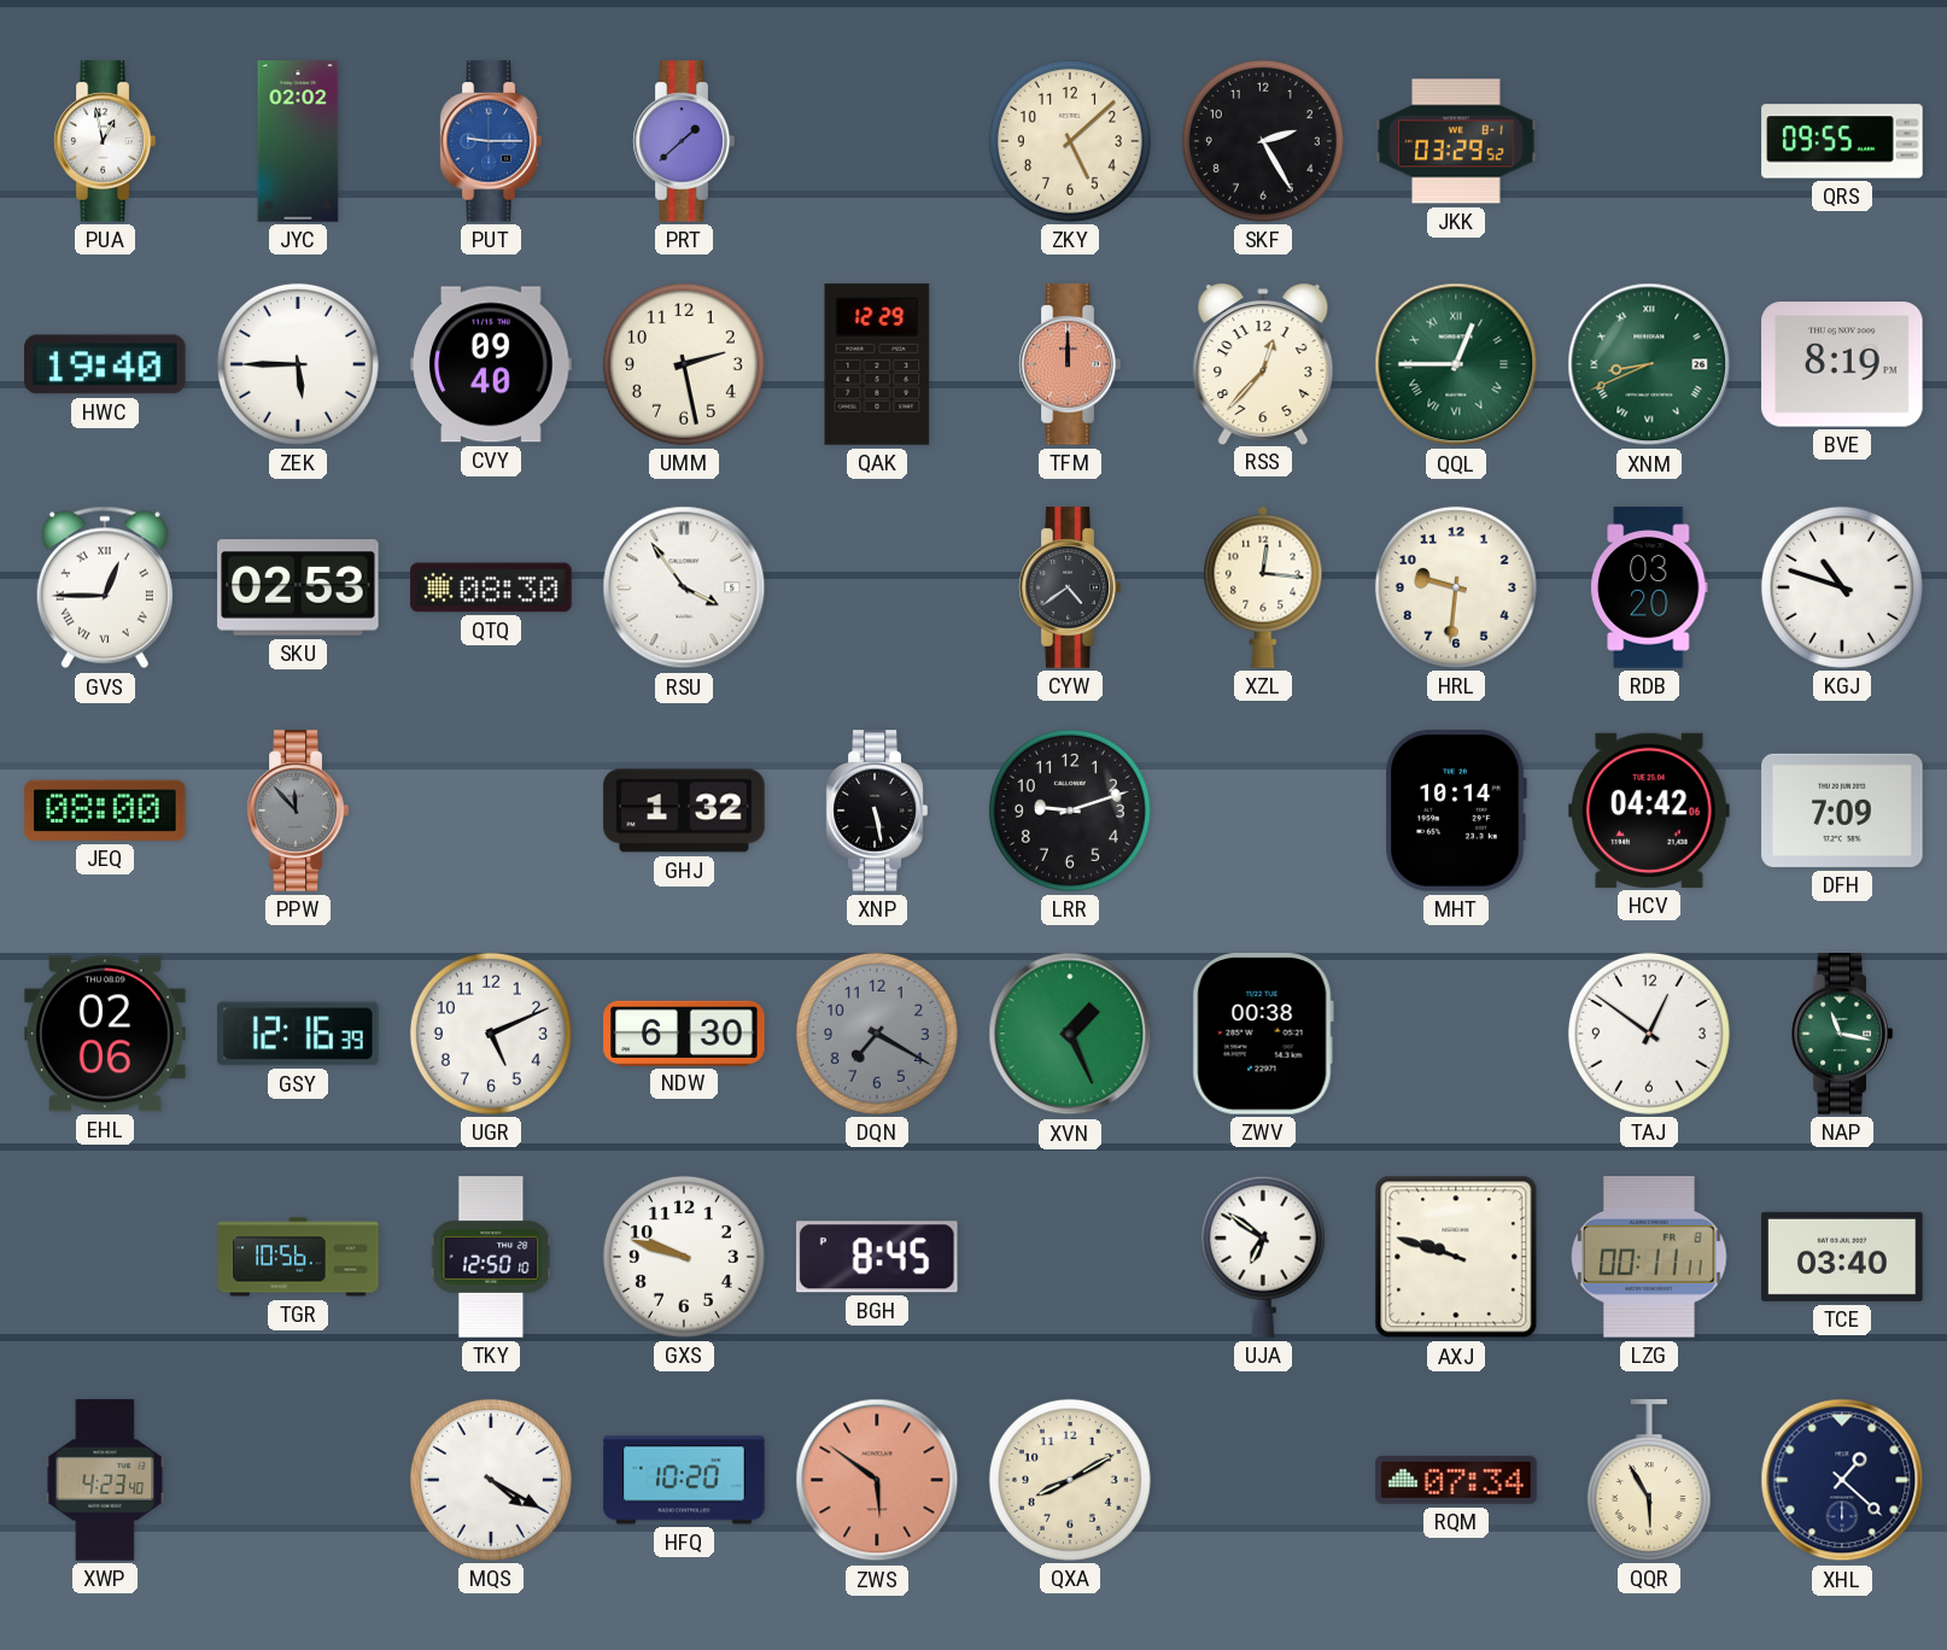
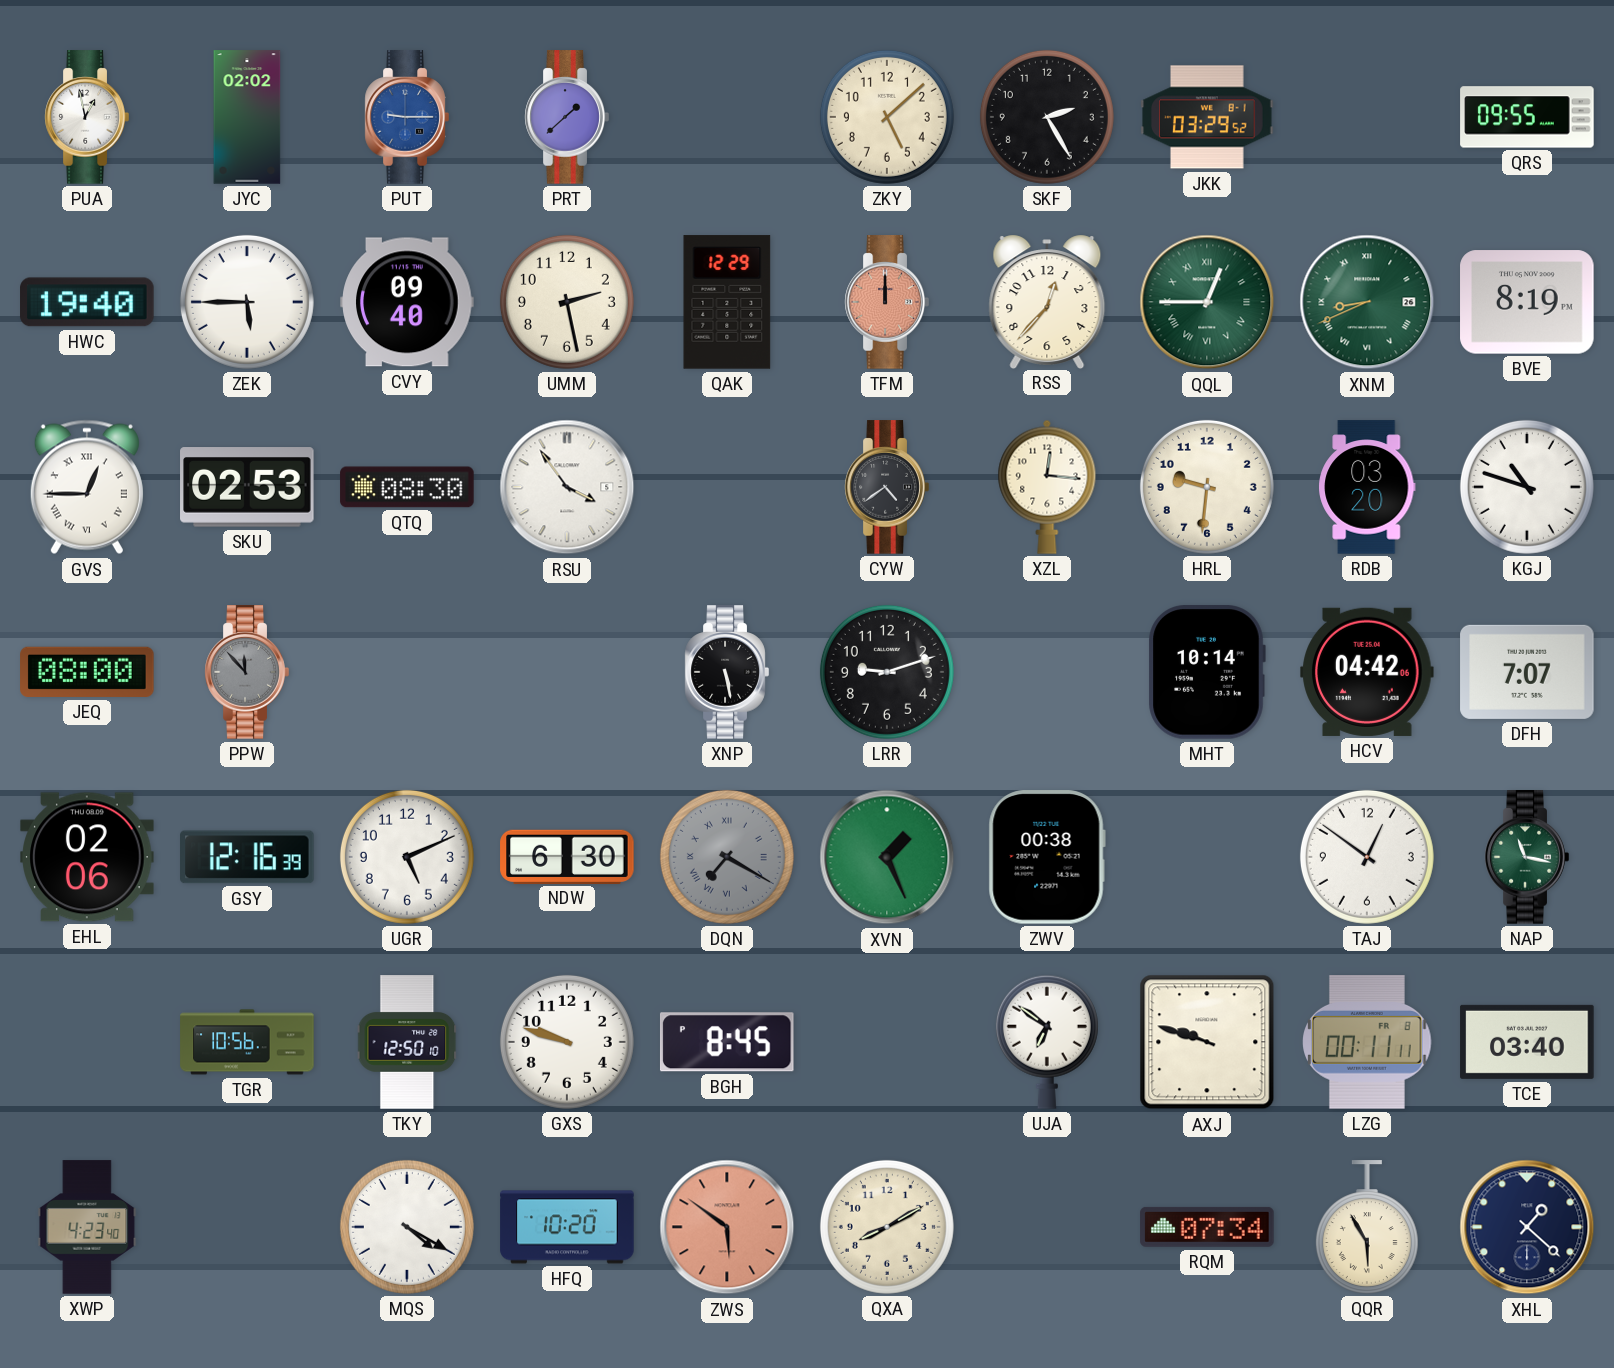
GHJ: 1:32 -> none (684, 811)
DFH: 7:09 -> 7:07 (1527, 672)
DQN numerals: Arabic -> Roman (727, 857)
